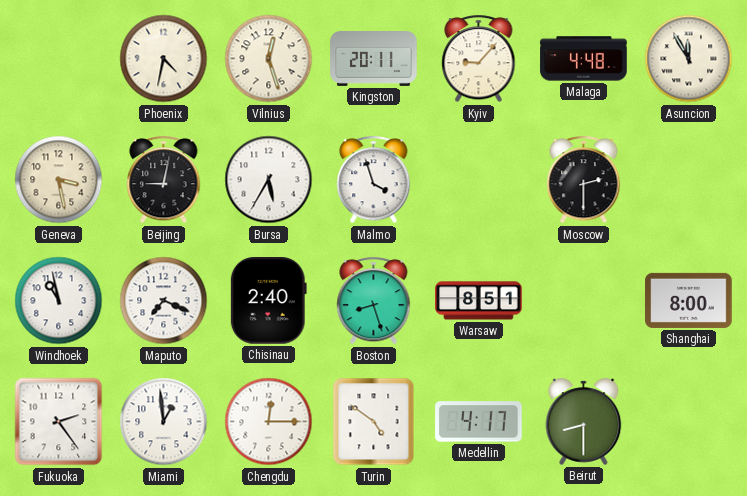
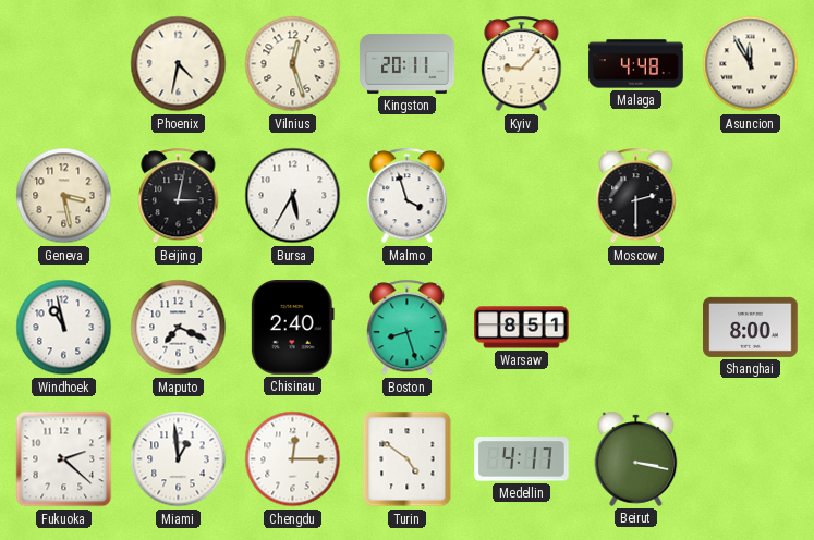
Beijing: 9:02 -> 3:02 (179, 196)
Fukuoka: 2:24 -> 2:22 (64, 459)
Beirut: 8:30 -> 3:17 (636, 458)
